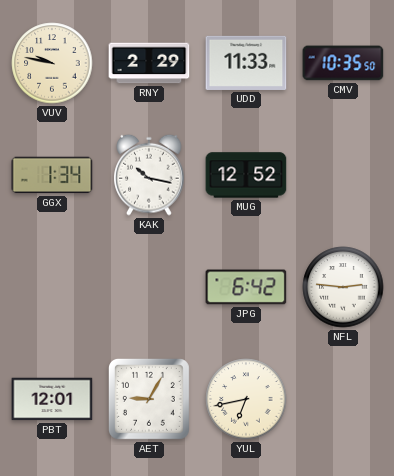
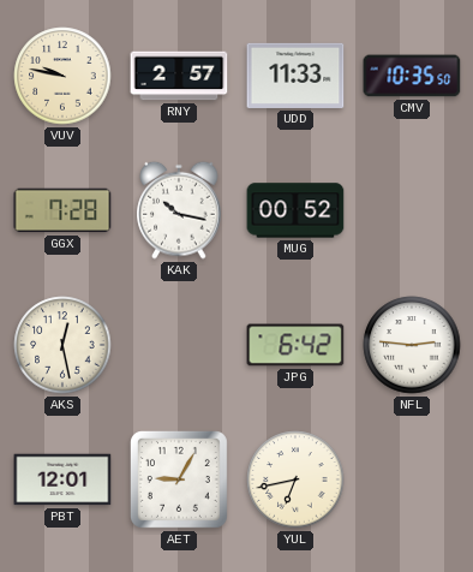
RNY: 2:29 -> 2:57 (179, 76)
GGX: 1:34 -> 7:28 (62, 210)
MUG: 12:52 -> 00:52 (295, 210)
AKS: none -> 12:28 (62, 345)
